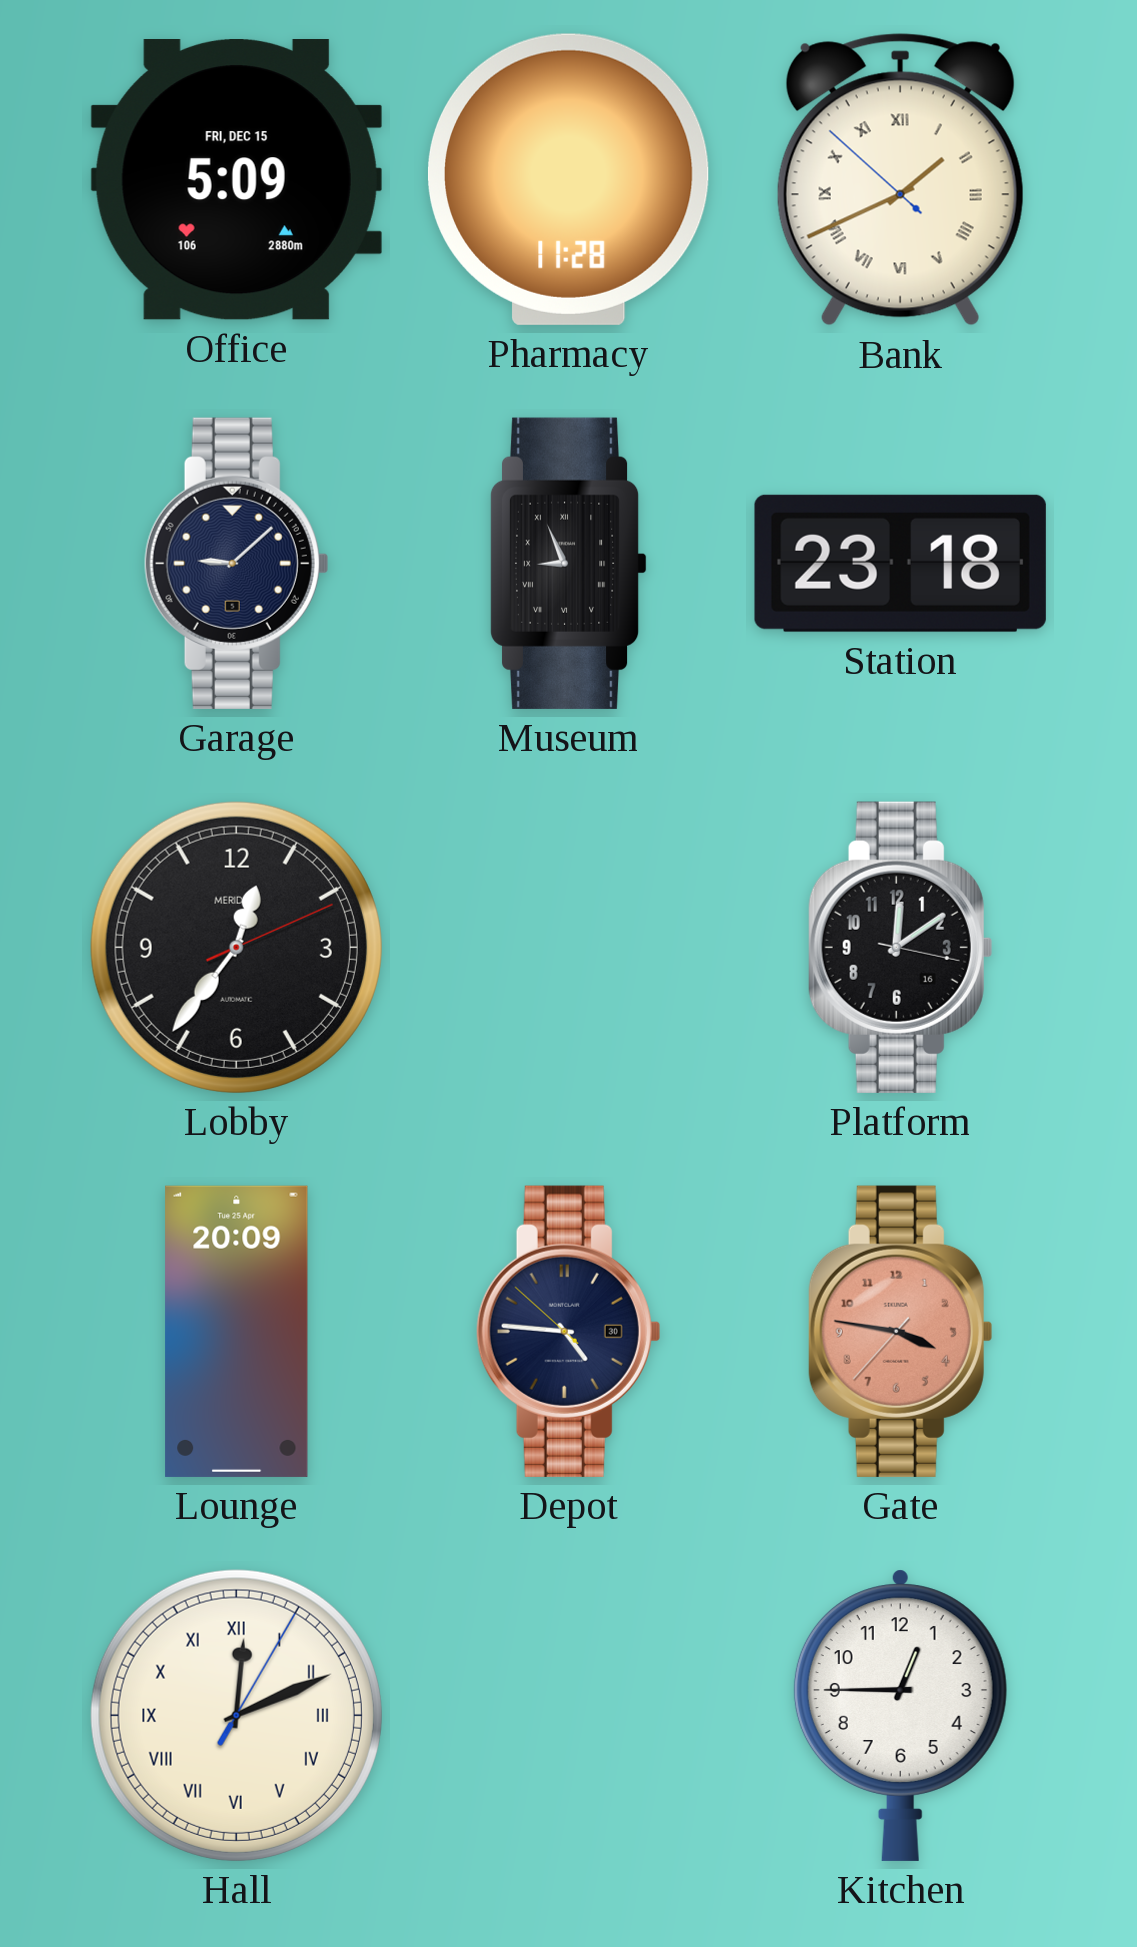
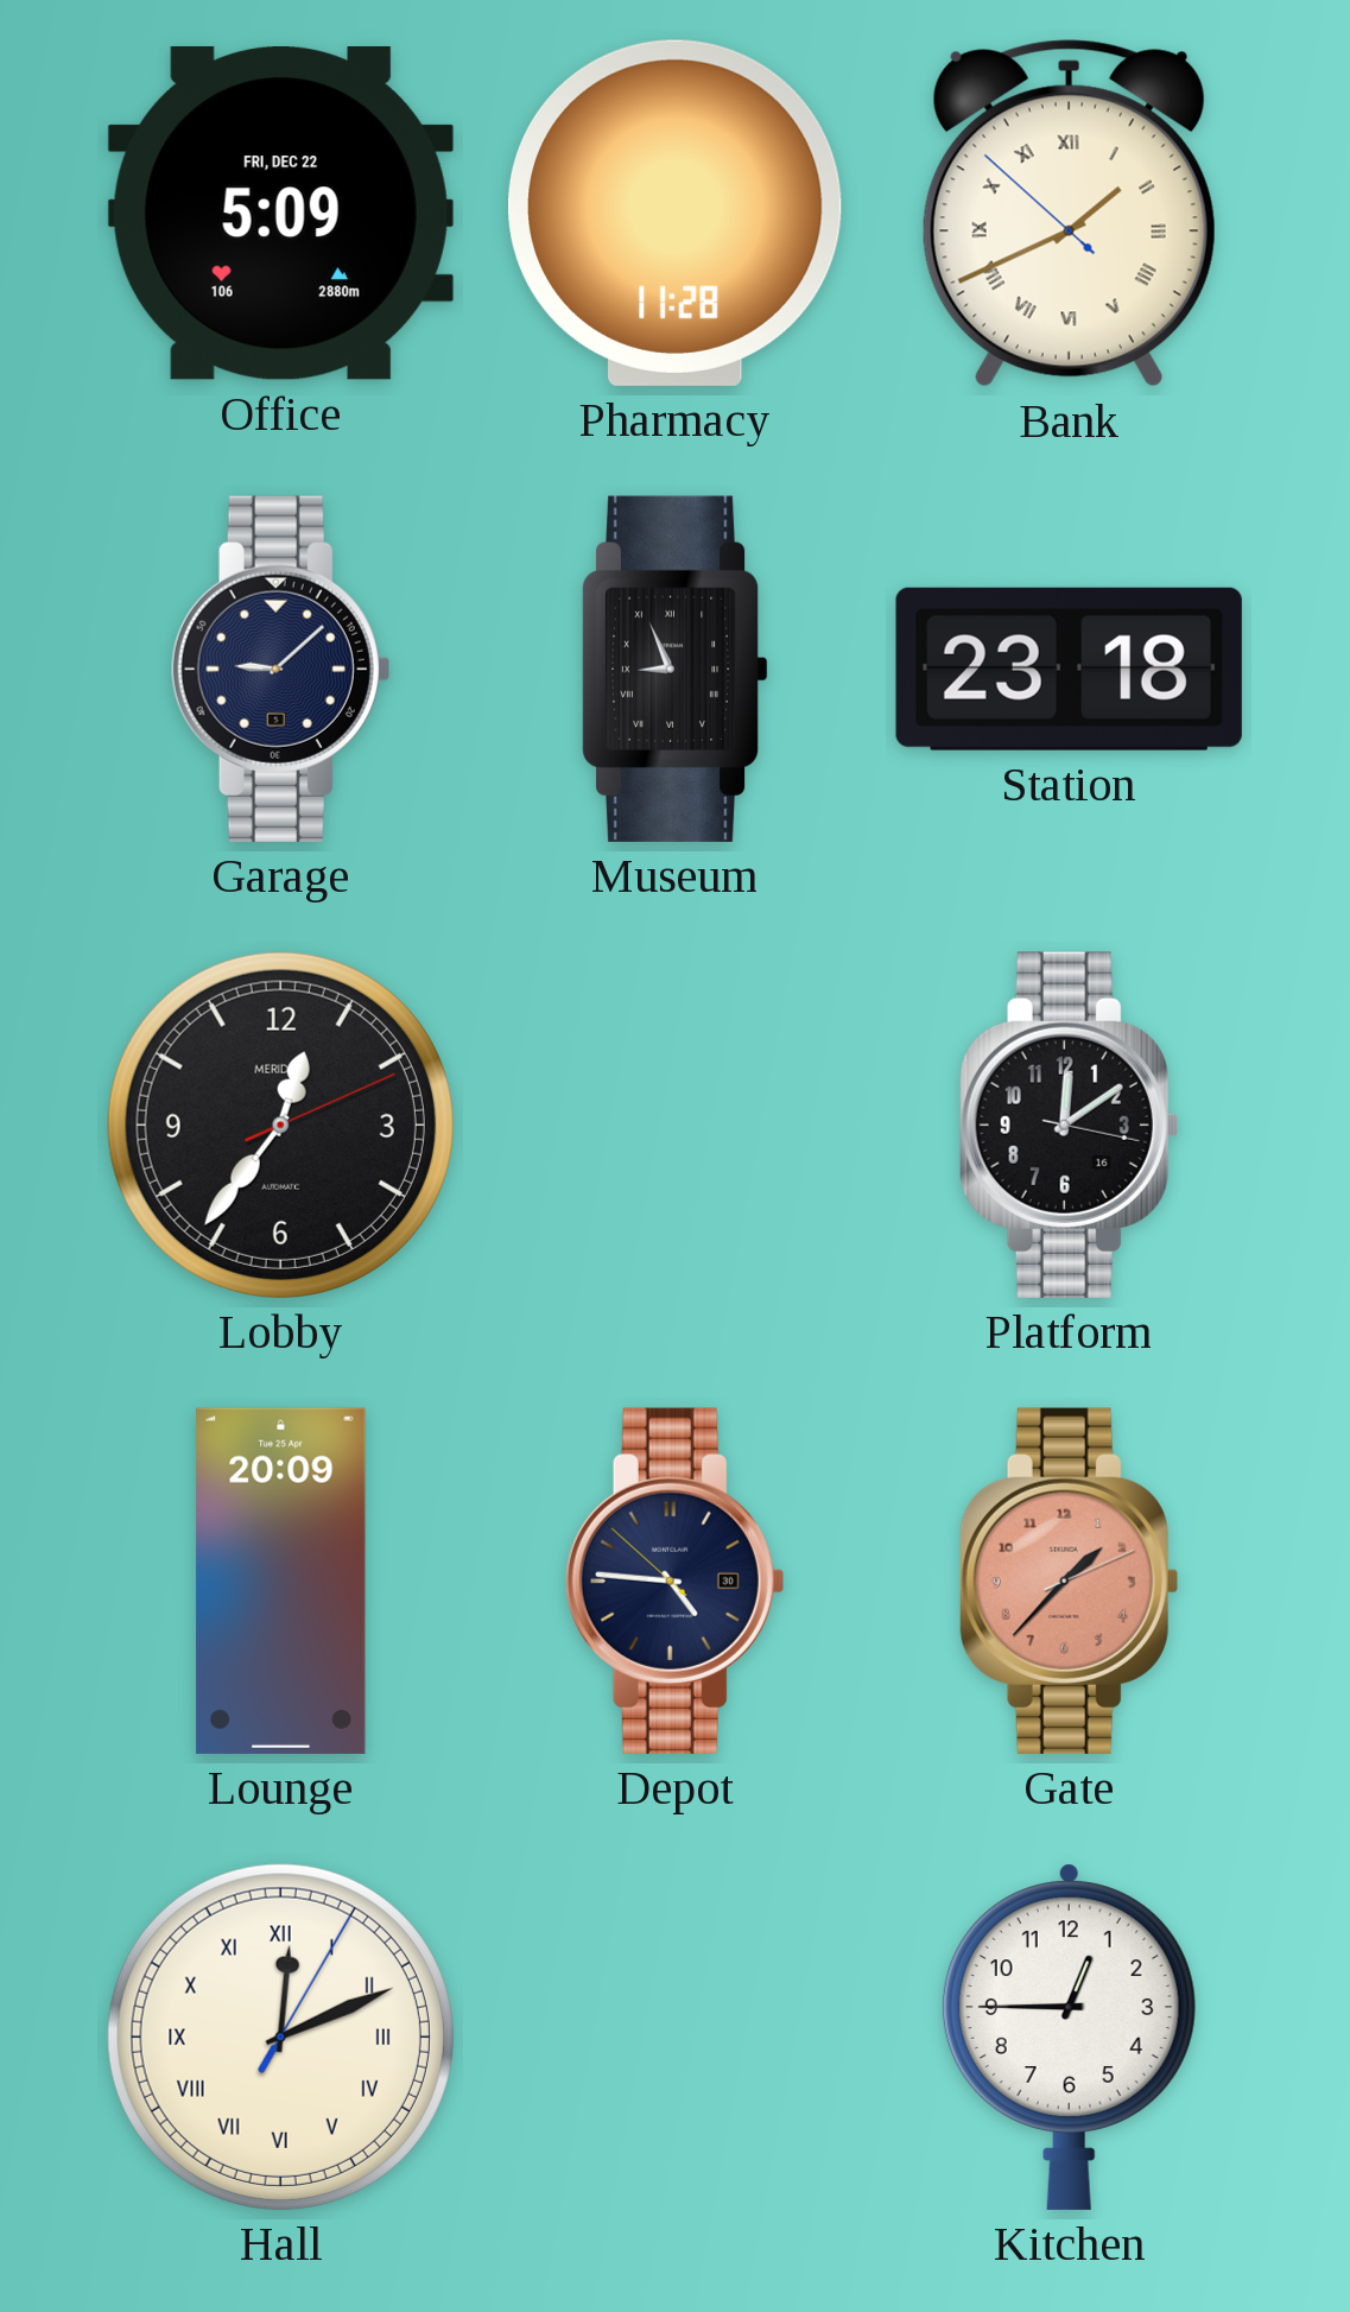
Office date: FRI, DEC 15 -> FRI, DEC 22 (280, 214)
Gate: 3:46 -> 1:37 (1069, 1581)
